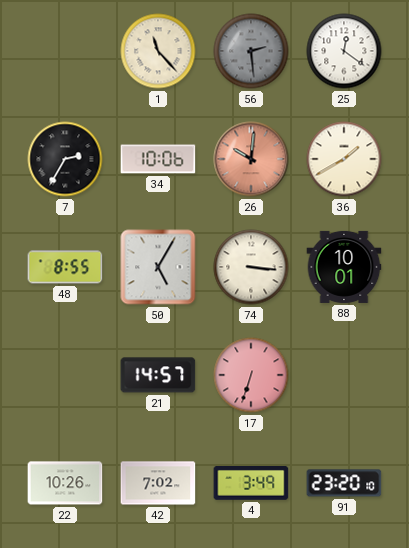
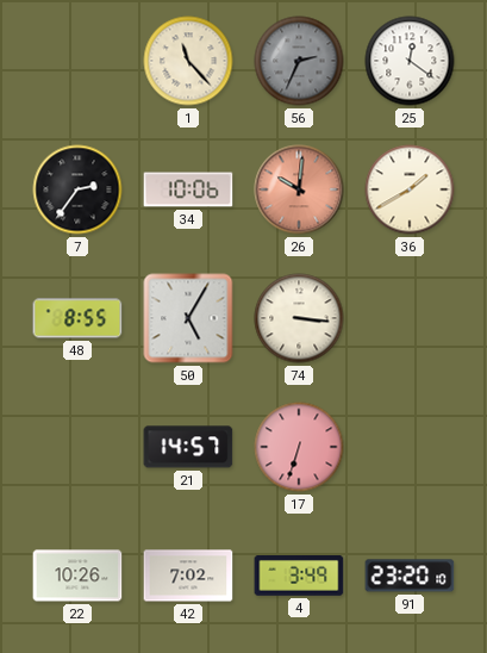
56: 2:29 -> 2:34 (299, 61)
7: 2:35 -> 2:36 (77, 189)
88: 10:01 -> none (344, 267)
